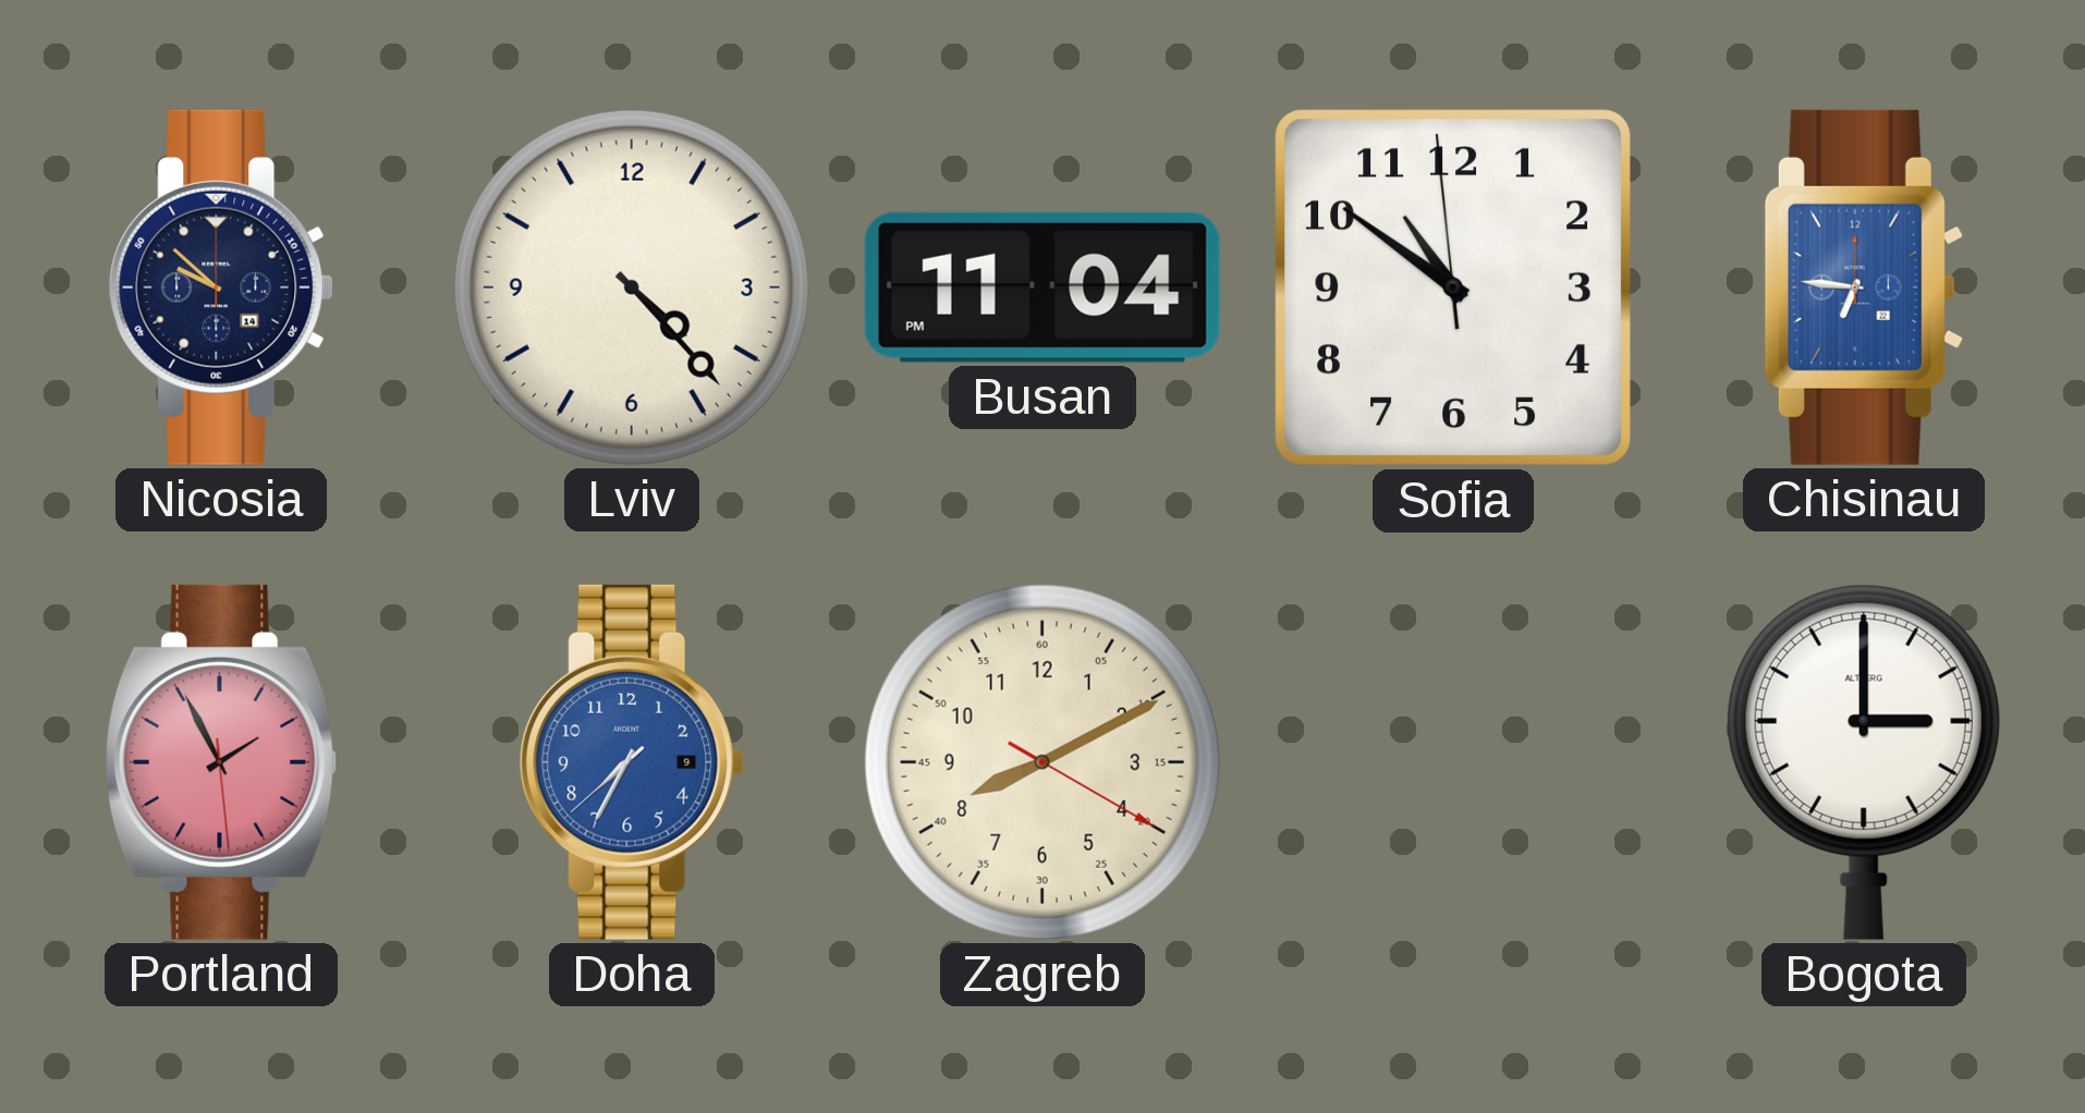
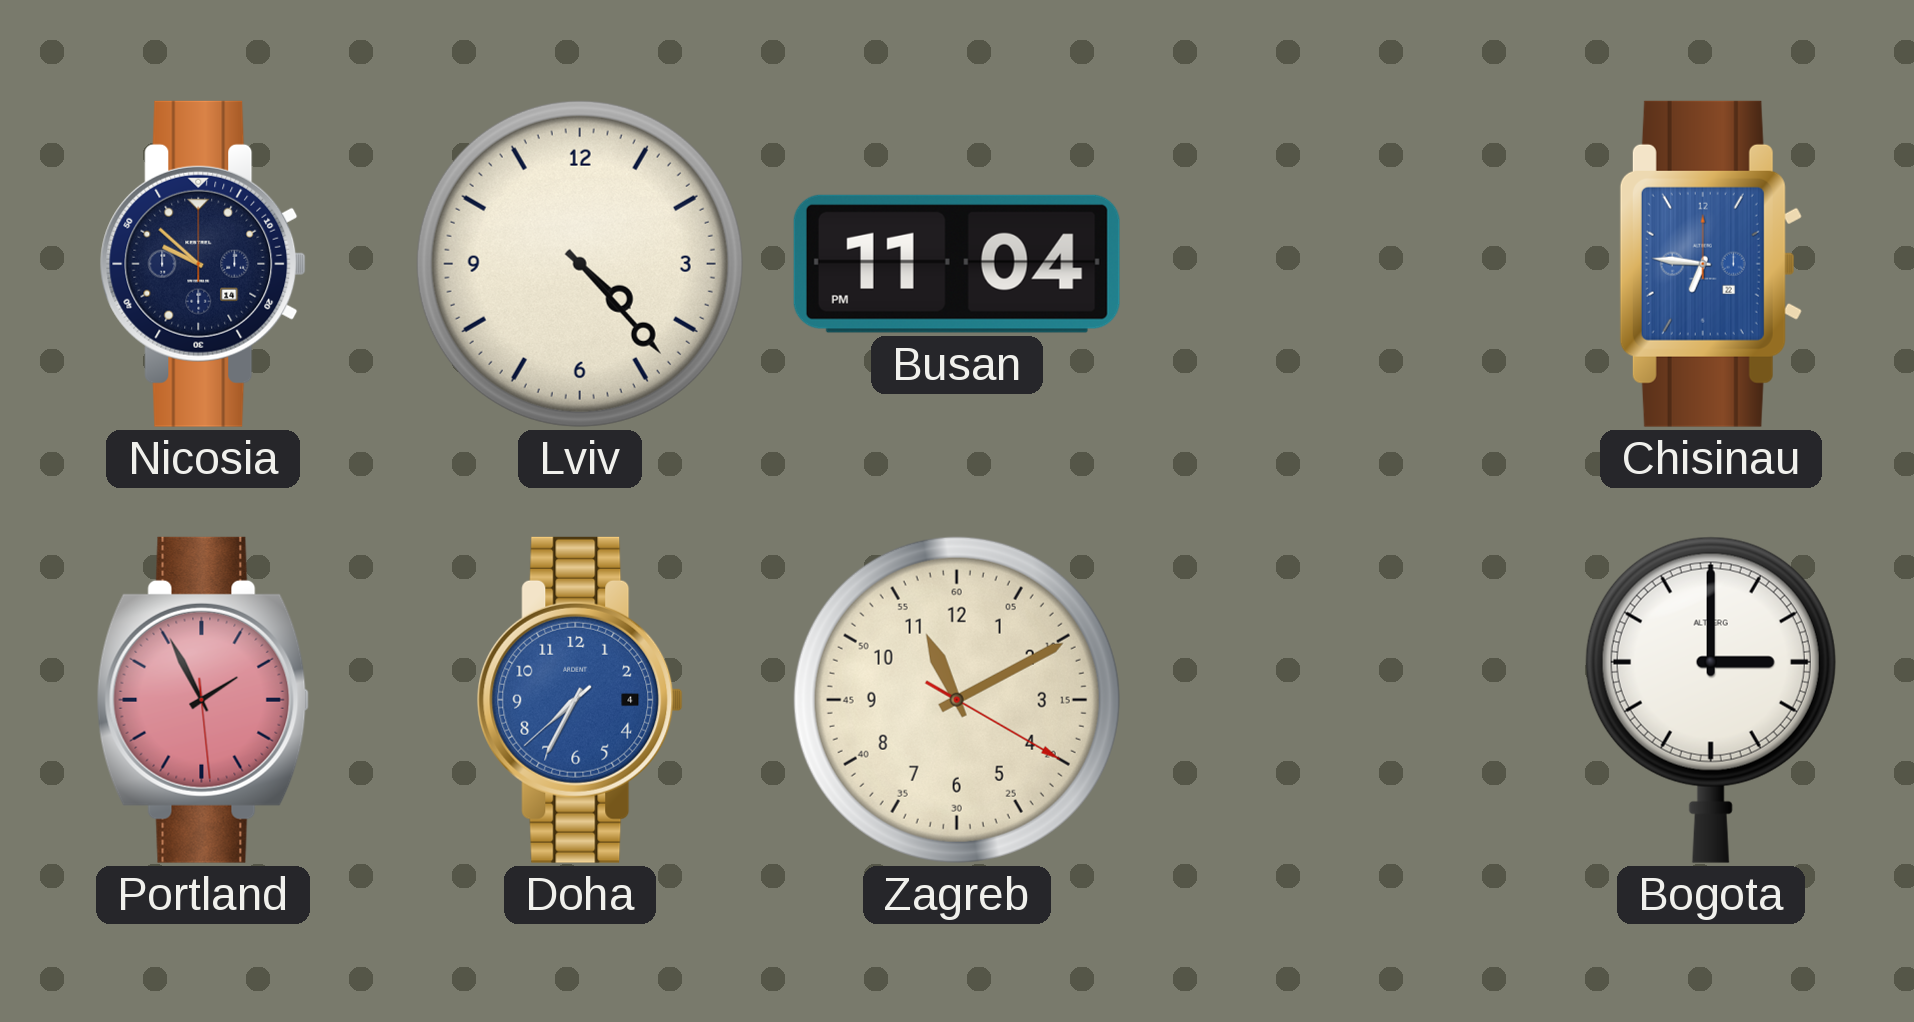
Sofia: 10:50 -> none (1453, 288)
Doha date: 9 -> 4 (580, 700)
Zagreb: 8:10 -> 11:10 (957, 700)
